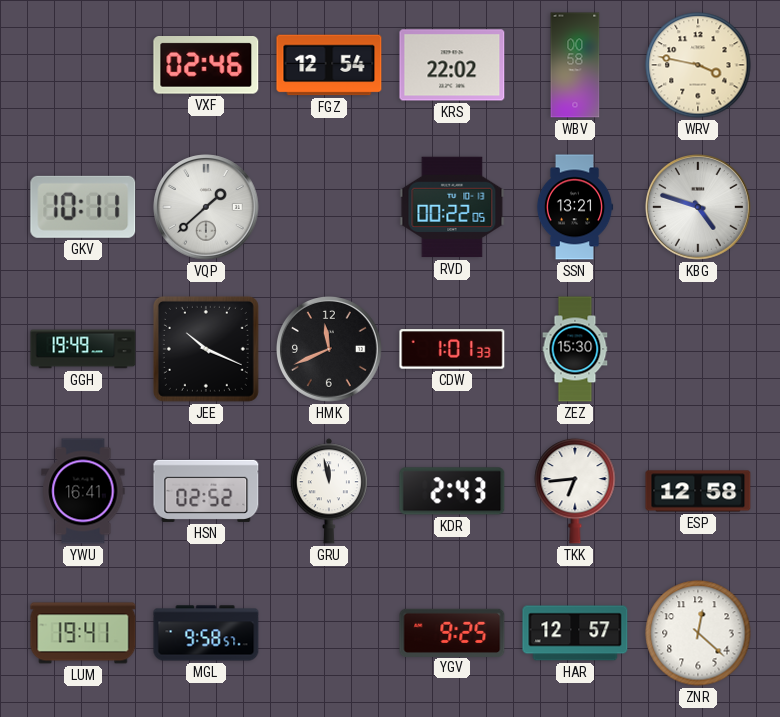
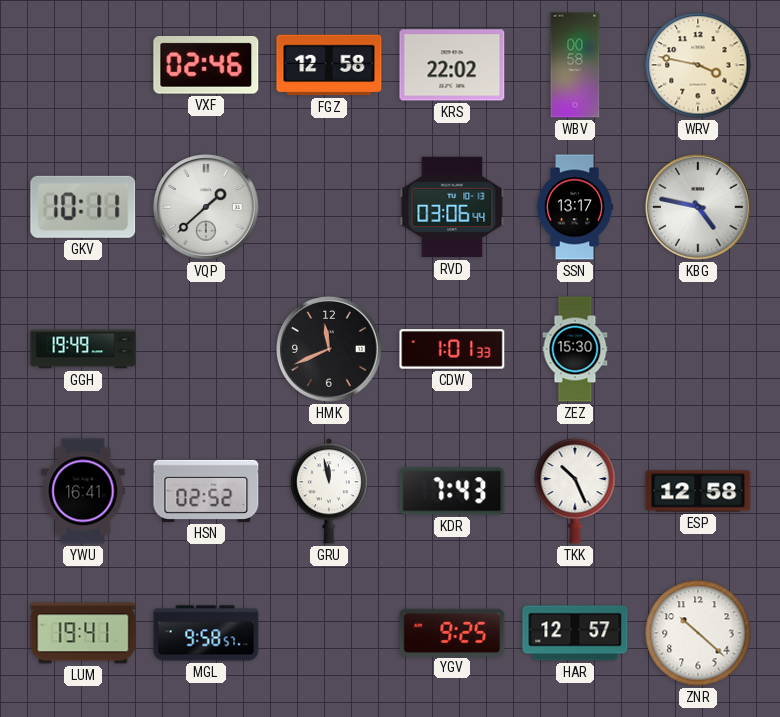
FGZ: 12:54 -> 12:58 (329, 65)
RVD: 00:22 -> 03:06 (452, 207)
SSN: 13:21 -> 13:17 (575, 207)
KBG: 4:48 -> 4:47 (699, 208)
JEE: 10:19 -> none (206, 349)
KDR: 2:43 -> 7:43 (452, 491)
TKK: 6:44 -> 10:26 (575, 491)
ZNR: 12:22 -> 10:22 (698, 633)
